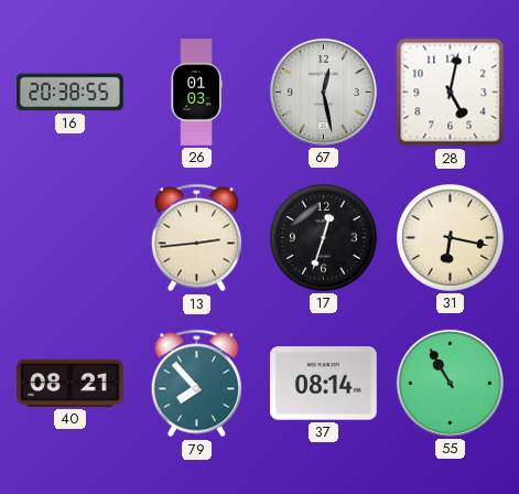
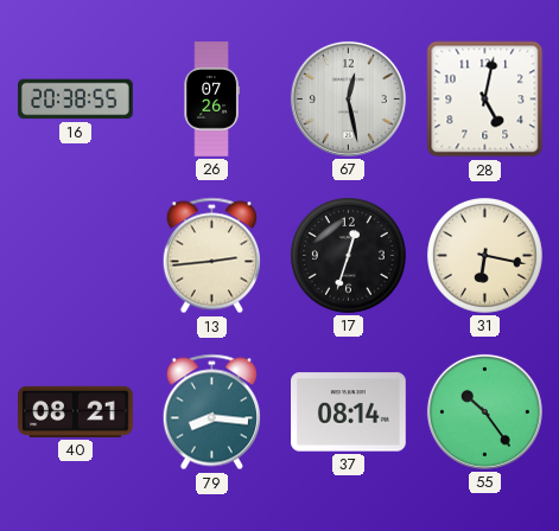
26: 01:03 -> 07:26 (211, 100)
79: 7:53 -> 8:16 (211, 412)
55: 10:55 -> 10:24 (484, 411)
